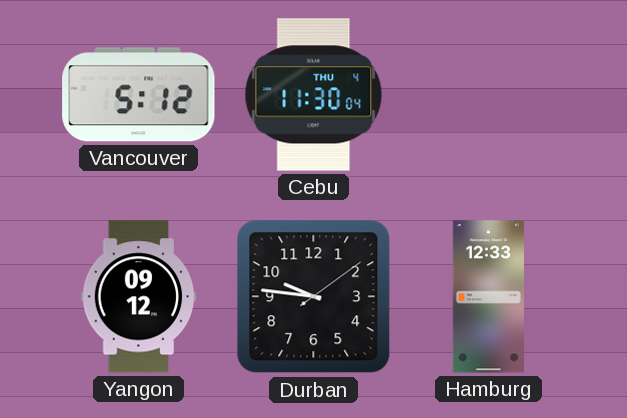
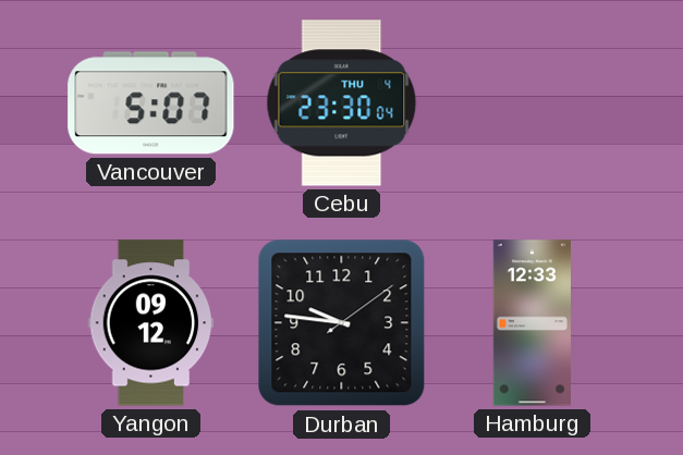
Vancouver: 5:12 -> 5:07 (151, 103)
Cebu: 11:30 -> 23:30 (342, 103)
